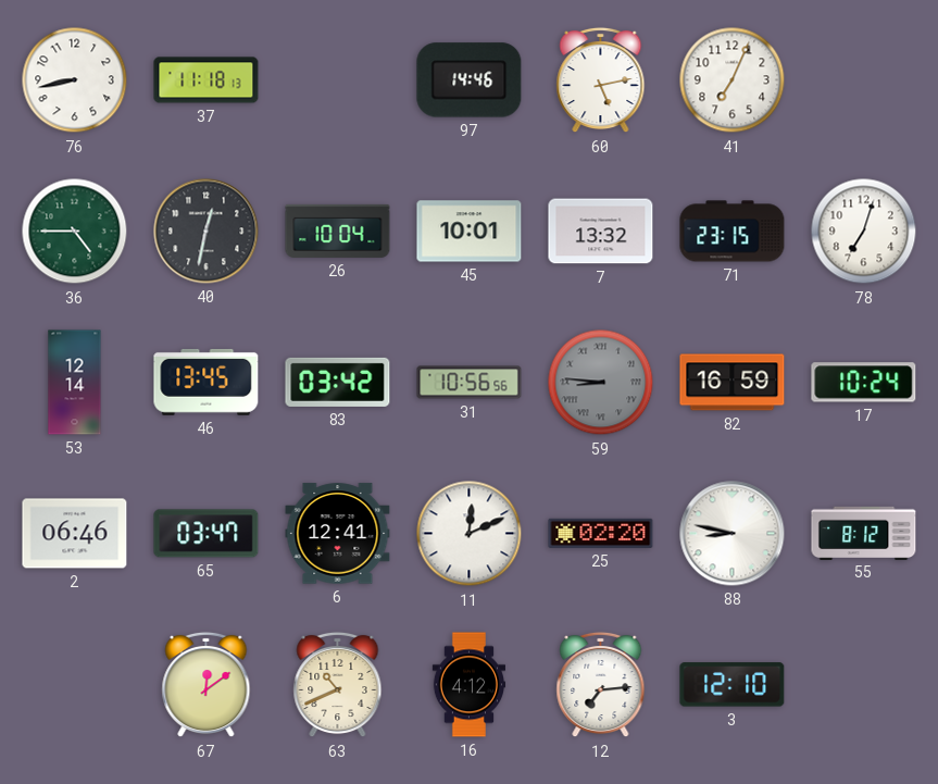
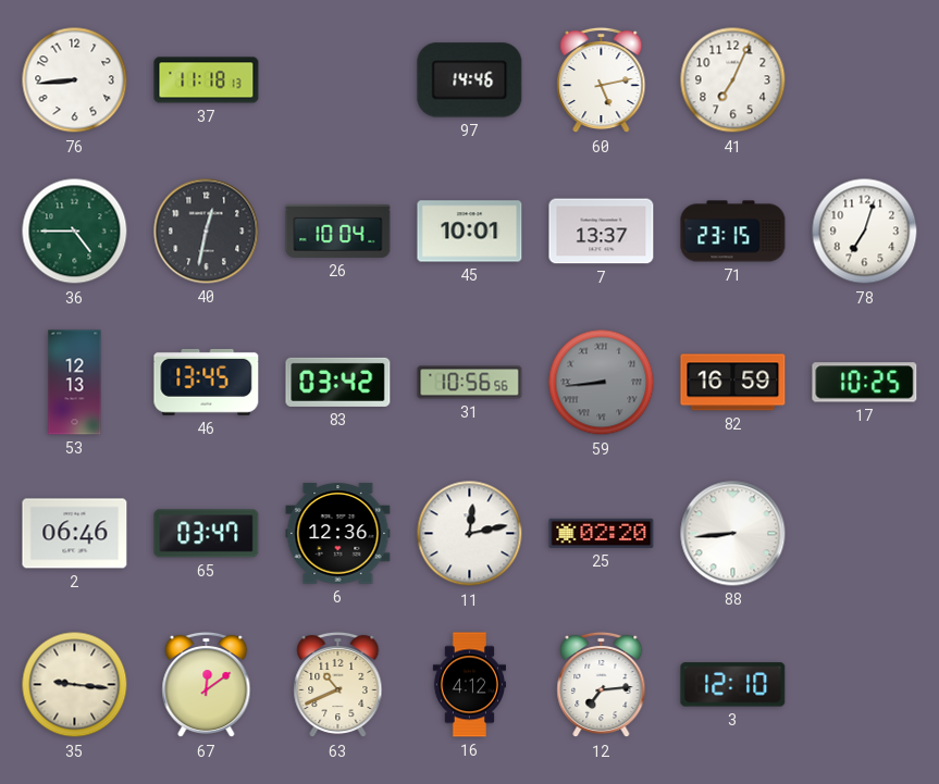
76: 8:43 -> 8:44 (75, 80)
7: 13:32 -> 13:37 (602, 232)
53: 12:14 -> 12:13 (75, 383)
59: 8:46 -> 8:44 (602, 383)
17: 10:24 -> 10:25 (865, 383)
6: 12:41 -> 12:36 (338, 534)
11: 12:11 -> 12:13 (470, 534)
88: 8:47 -> 8:44 (733, 534)
55: 8:12 -> none (864, 533)
35: none -> 9:16 (75, 685)
